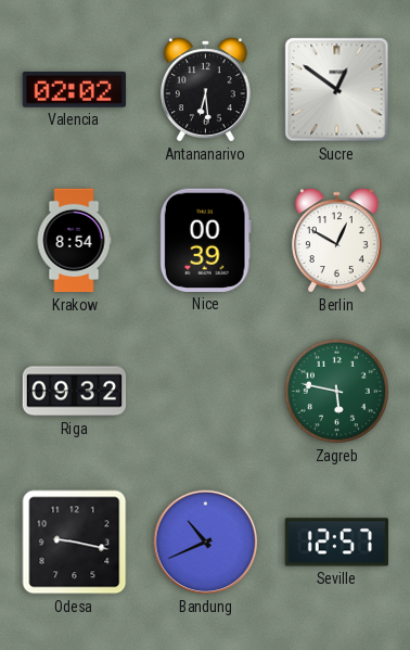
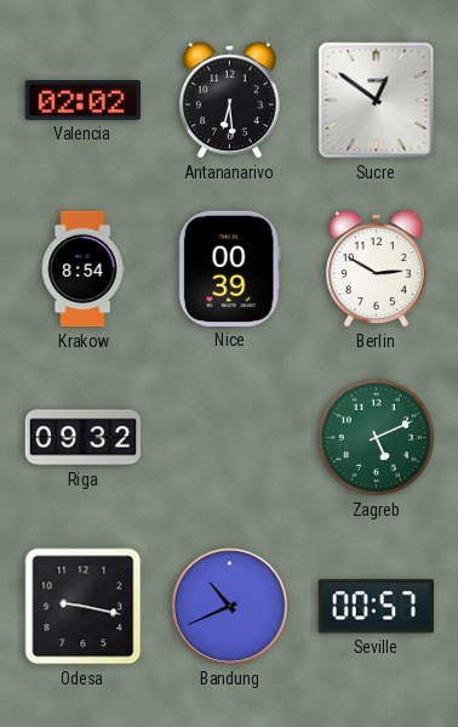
Berlin: 12:50 -> 2:50 (376, 269)
Zagreb: 5:47 -> 5:11 (376, 437)
Seville: 12:57 -> 00:57 (376, 607)
